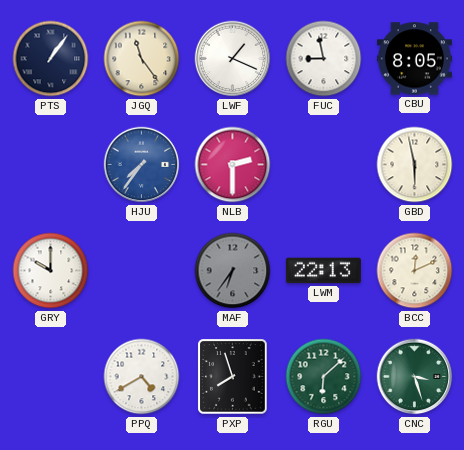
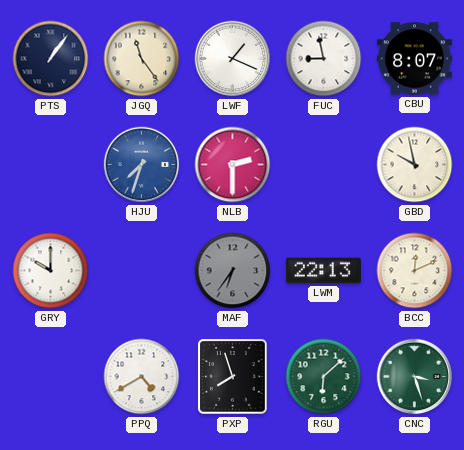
CBU: 8:05 -> 8:07 (414, 59)
HJU: 7:36 -> 7:33 (142, 165)
GBD: 5:58 -> 9:58 (415, 165)
